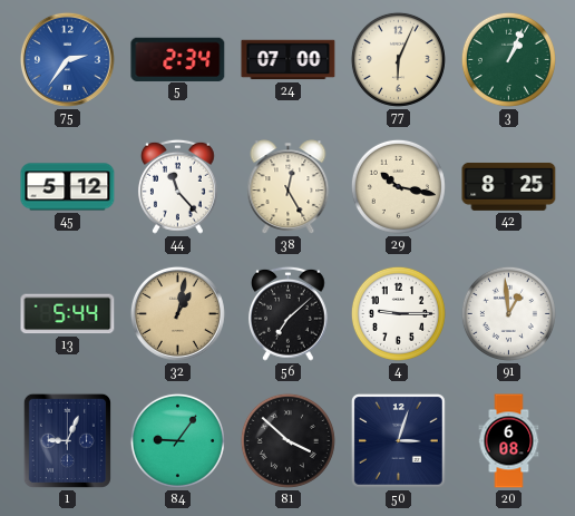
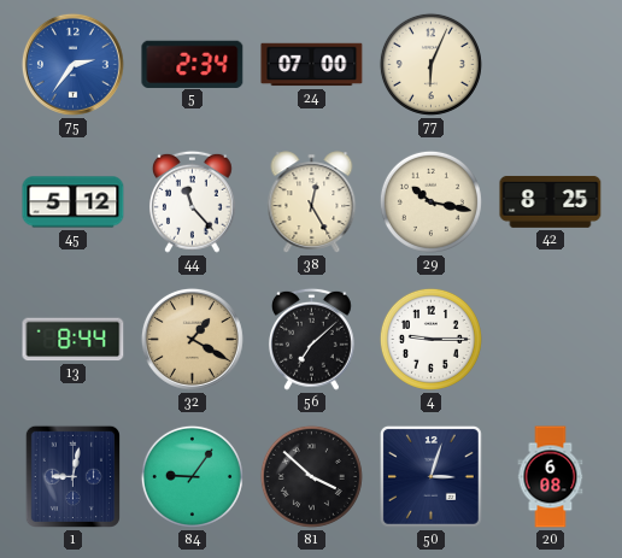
3: 1:04 -> none (508, 59)
13: 5:44 -> 8:44 (74, 340)
32: 1:02 -> 1:20 (192, 339)
91: 12:59 -> none (508, 313)
1: 9:04 -> 9:02 (72, 476)
